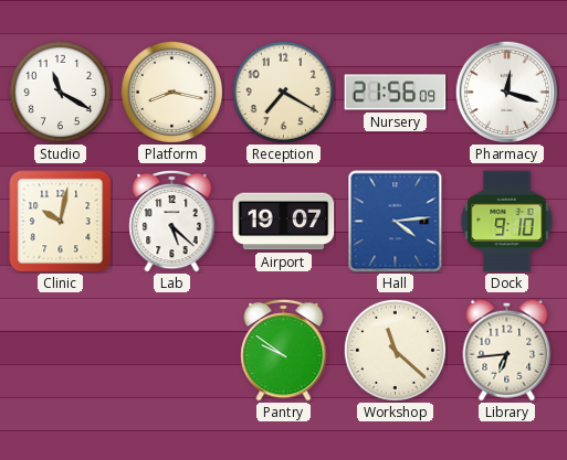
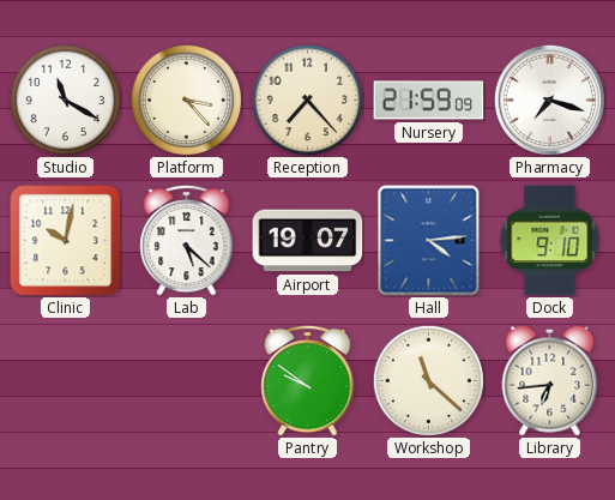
Platform: 8:17 -> 3:23 (186, 100)
Reception: 7:20 -> 7:23 (307, 100)
Nursery: 21:56 -> 21:59 (429, 101)
Pharmacy: 12:18 -> 7:18 (549, 100)
